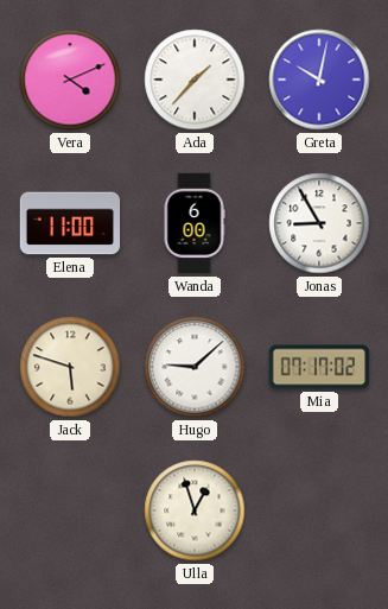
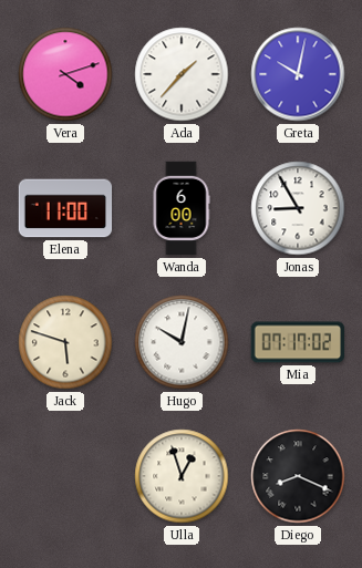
Vera: 4:11 -> 4:12 (65, 74)
Hugo: 9:08 -> 10:02 (182, 342)
Diego: none -> 8:19 (298, 476)
